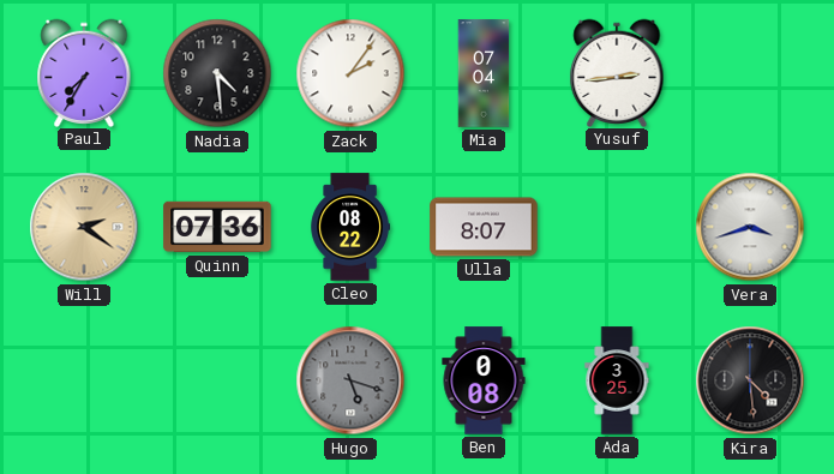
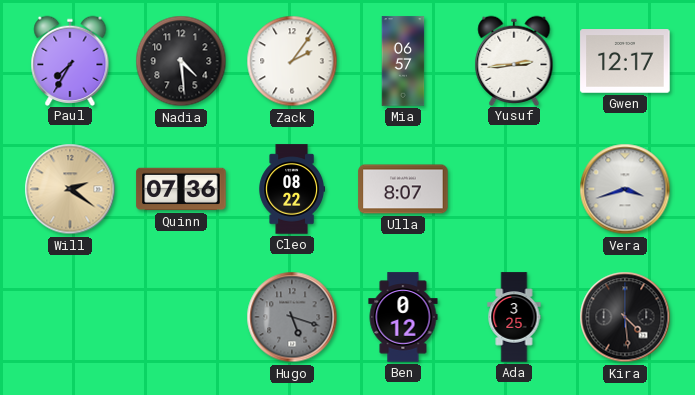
Mia: 07:04 -> 06:57 (403, 61)
Gwen: none -> 12:17 (625, 61)
Ben: 0:08 -> 0:12 (403, 317)
